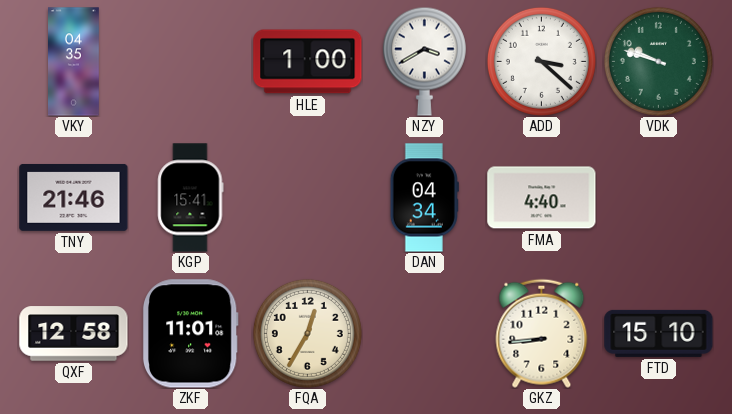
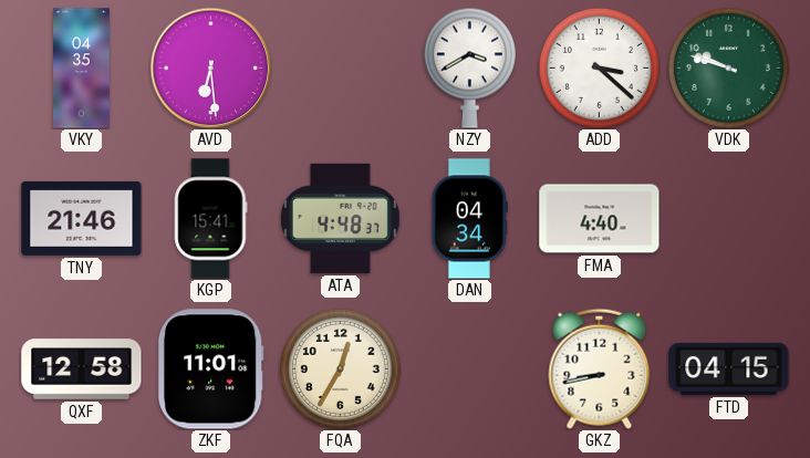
AVD: none -> 6:29 (210, 67)
HLE: 1:00 -> none (308, 62)
ATA: none -> 4:48 (340, 218)
GKZ: 8:44 -> 8:43 (600, 368)
FTD: 15:10 -> 04:15 (729, 368)
